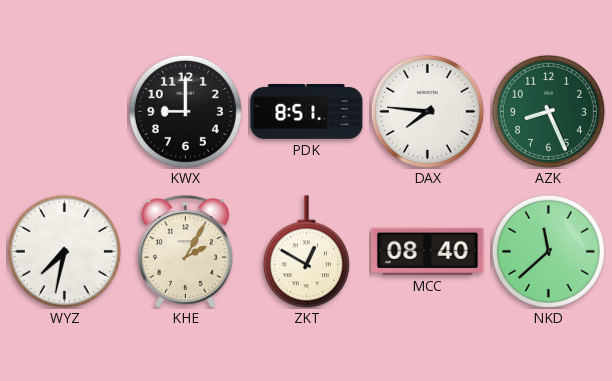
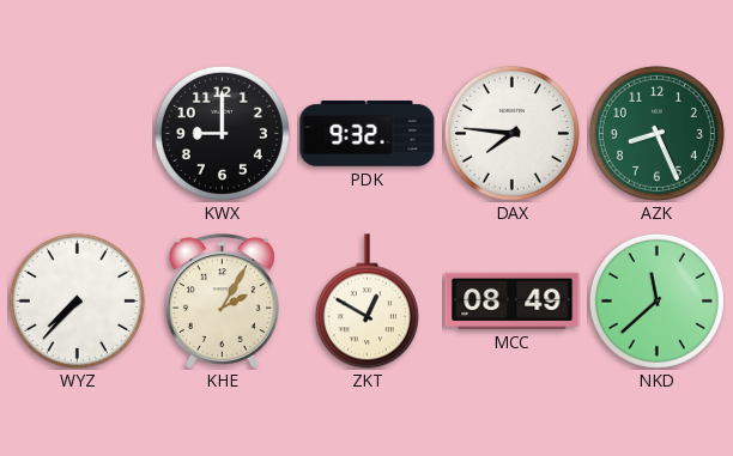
PDK: 8:51 -> 9:32 (368, 134)
WYZ: 7:32 -> 7:37 (77, 300)
MCC: 08:40 -> 08:49 (513, 300)
